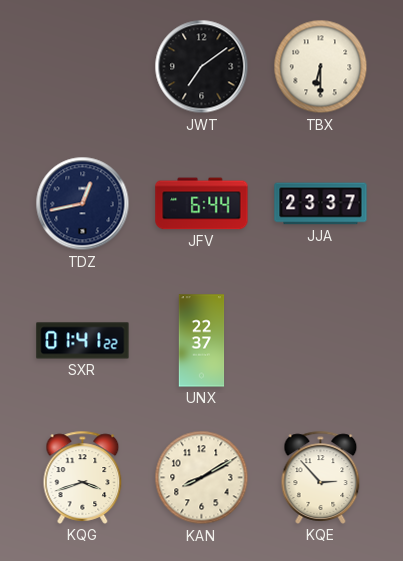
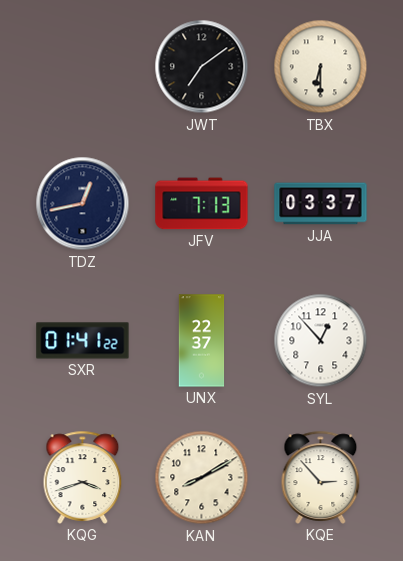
JFV: 6:44 -> 7:13 (202, 204)
JJA: 23:37 -> 03:37 (321, 204)
SYL: none -> 12:53 (321, 341)
